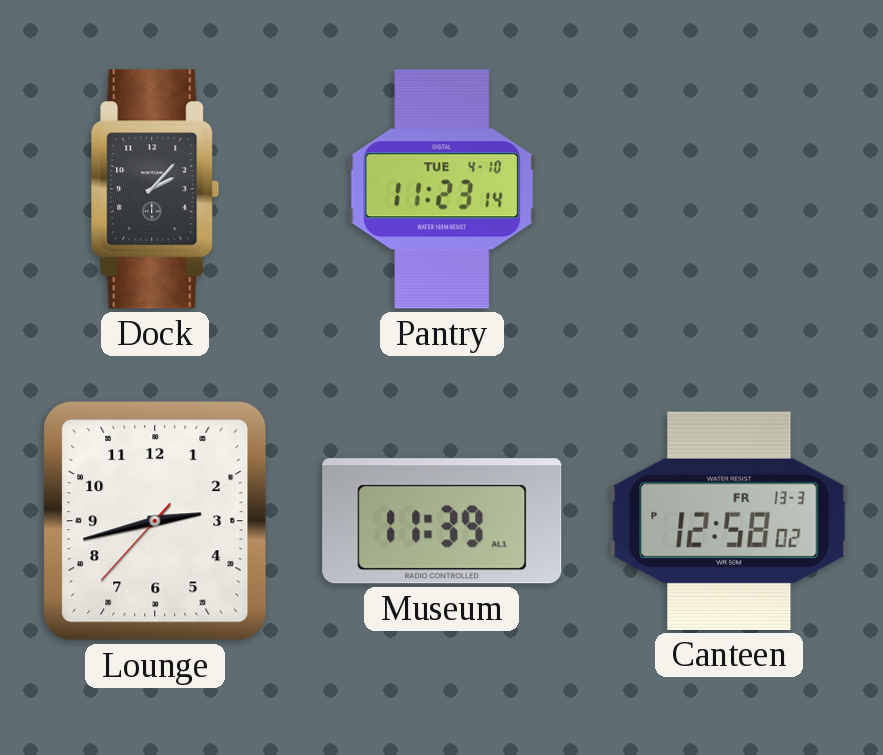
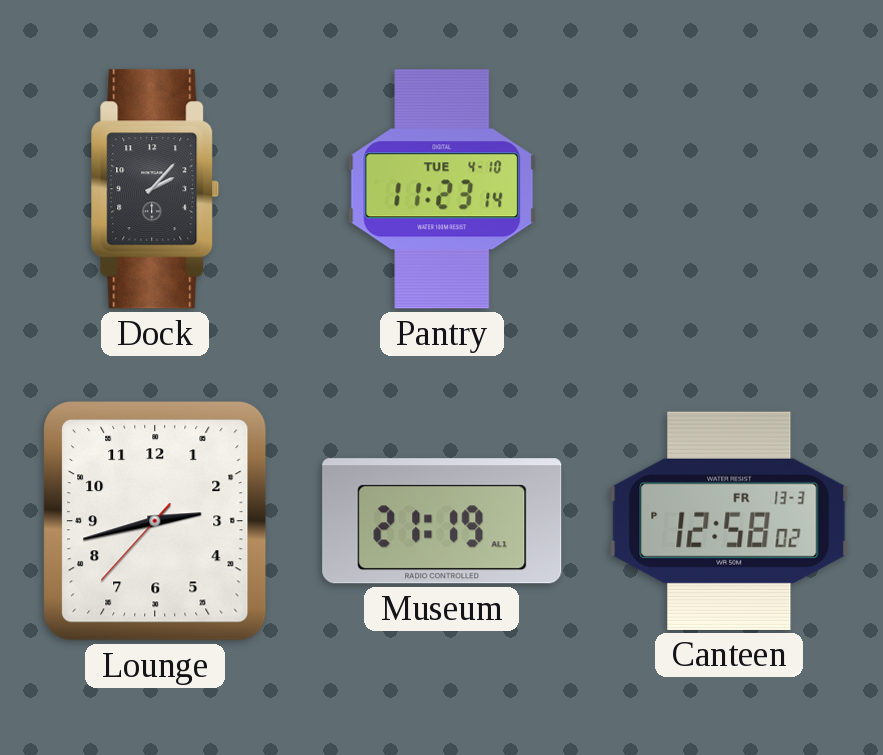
Museum: 11:39 -> 21:19 (442, 521)
